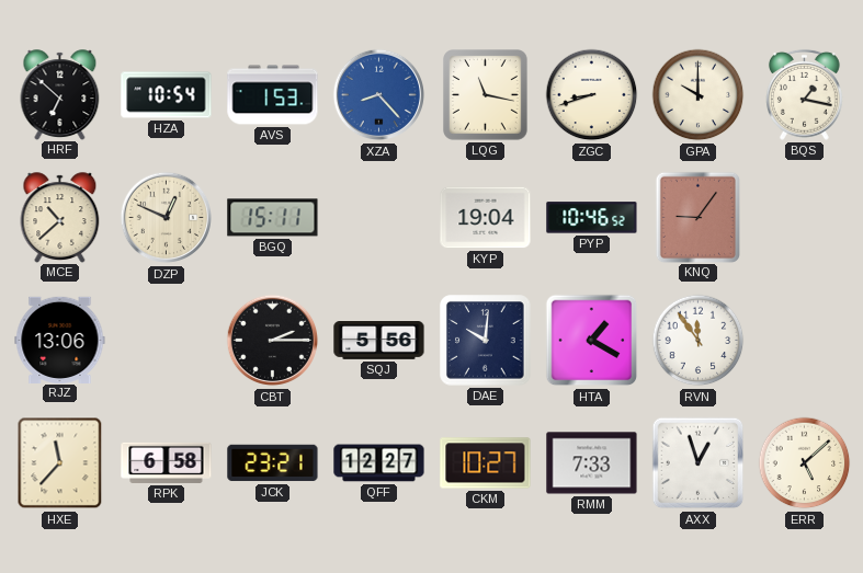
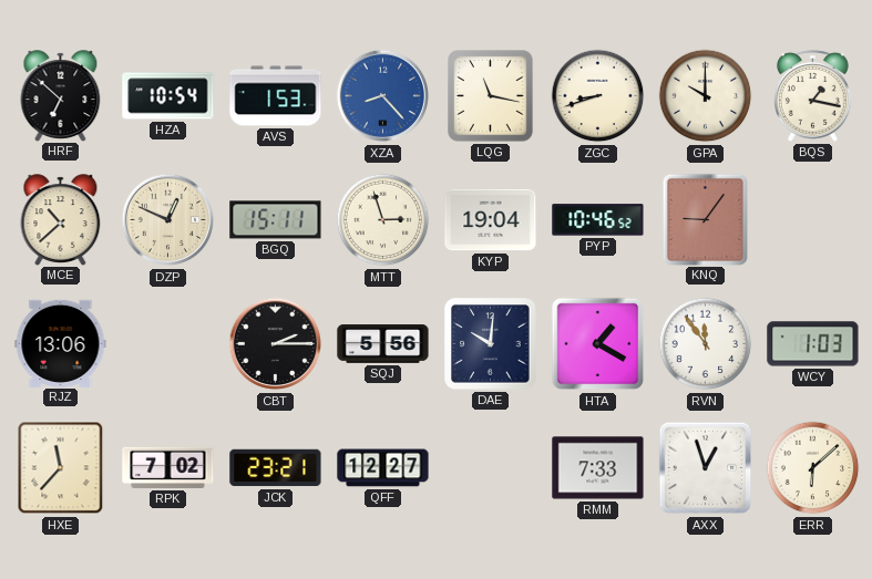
MTT: none -> 2:57 (383, 220)
WCY: none -> 1:03 (813, 344)
RPK: 6:58 -> 7:02 (168, 467)
CKM: 10:27 -> none (486, 463)
ERR: 5:08 -> 6:08 (813, 468)
